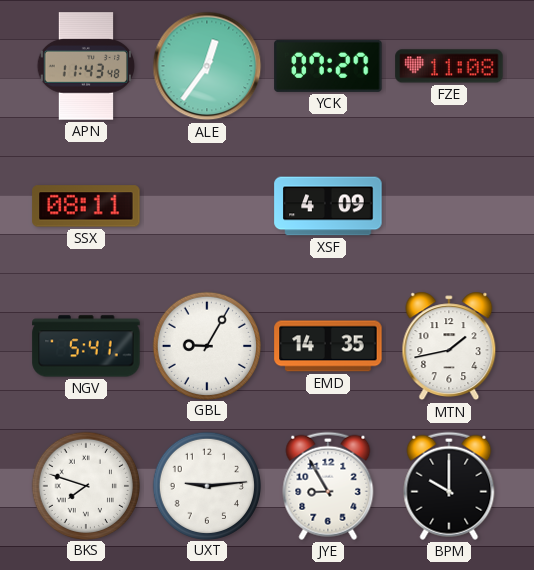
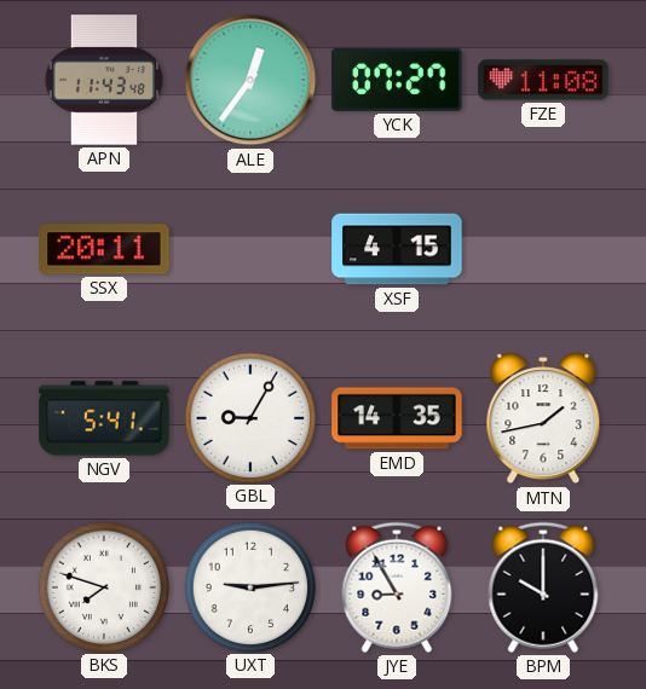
SSX: 08:11 -> 20:11 (104, 249)
XSF: 4:09 -> 4:15 (397, 249)
